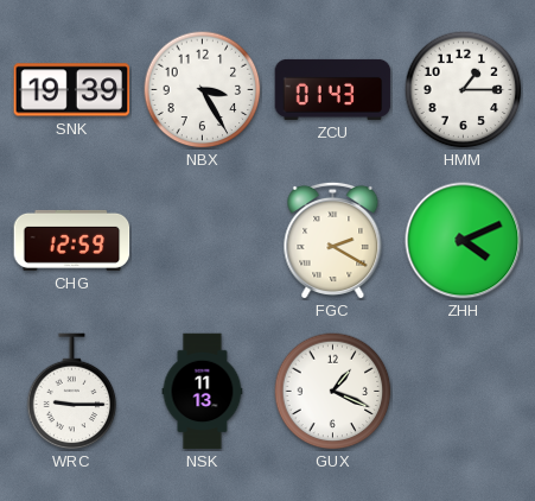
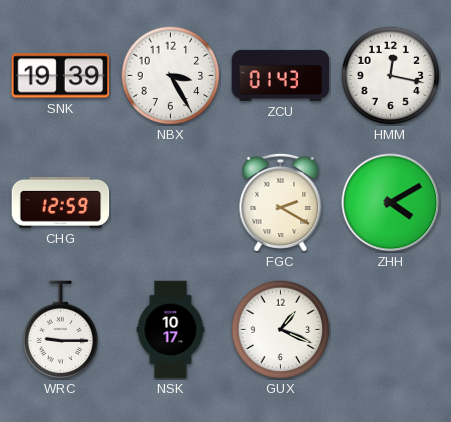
HMM: 1:15 -> 12:17 (391, 76)
ZHH: 4:11 -> 4:10 (391, 203)
NSK: 11:13 -> 10:17 (171, 330)
